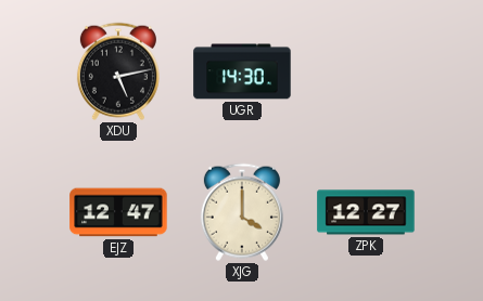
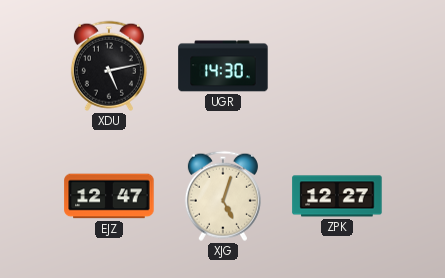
XJG: 4:00 -> 5:03 (223, 196)
